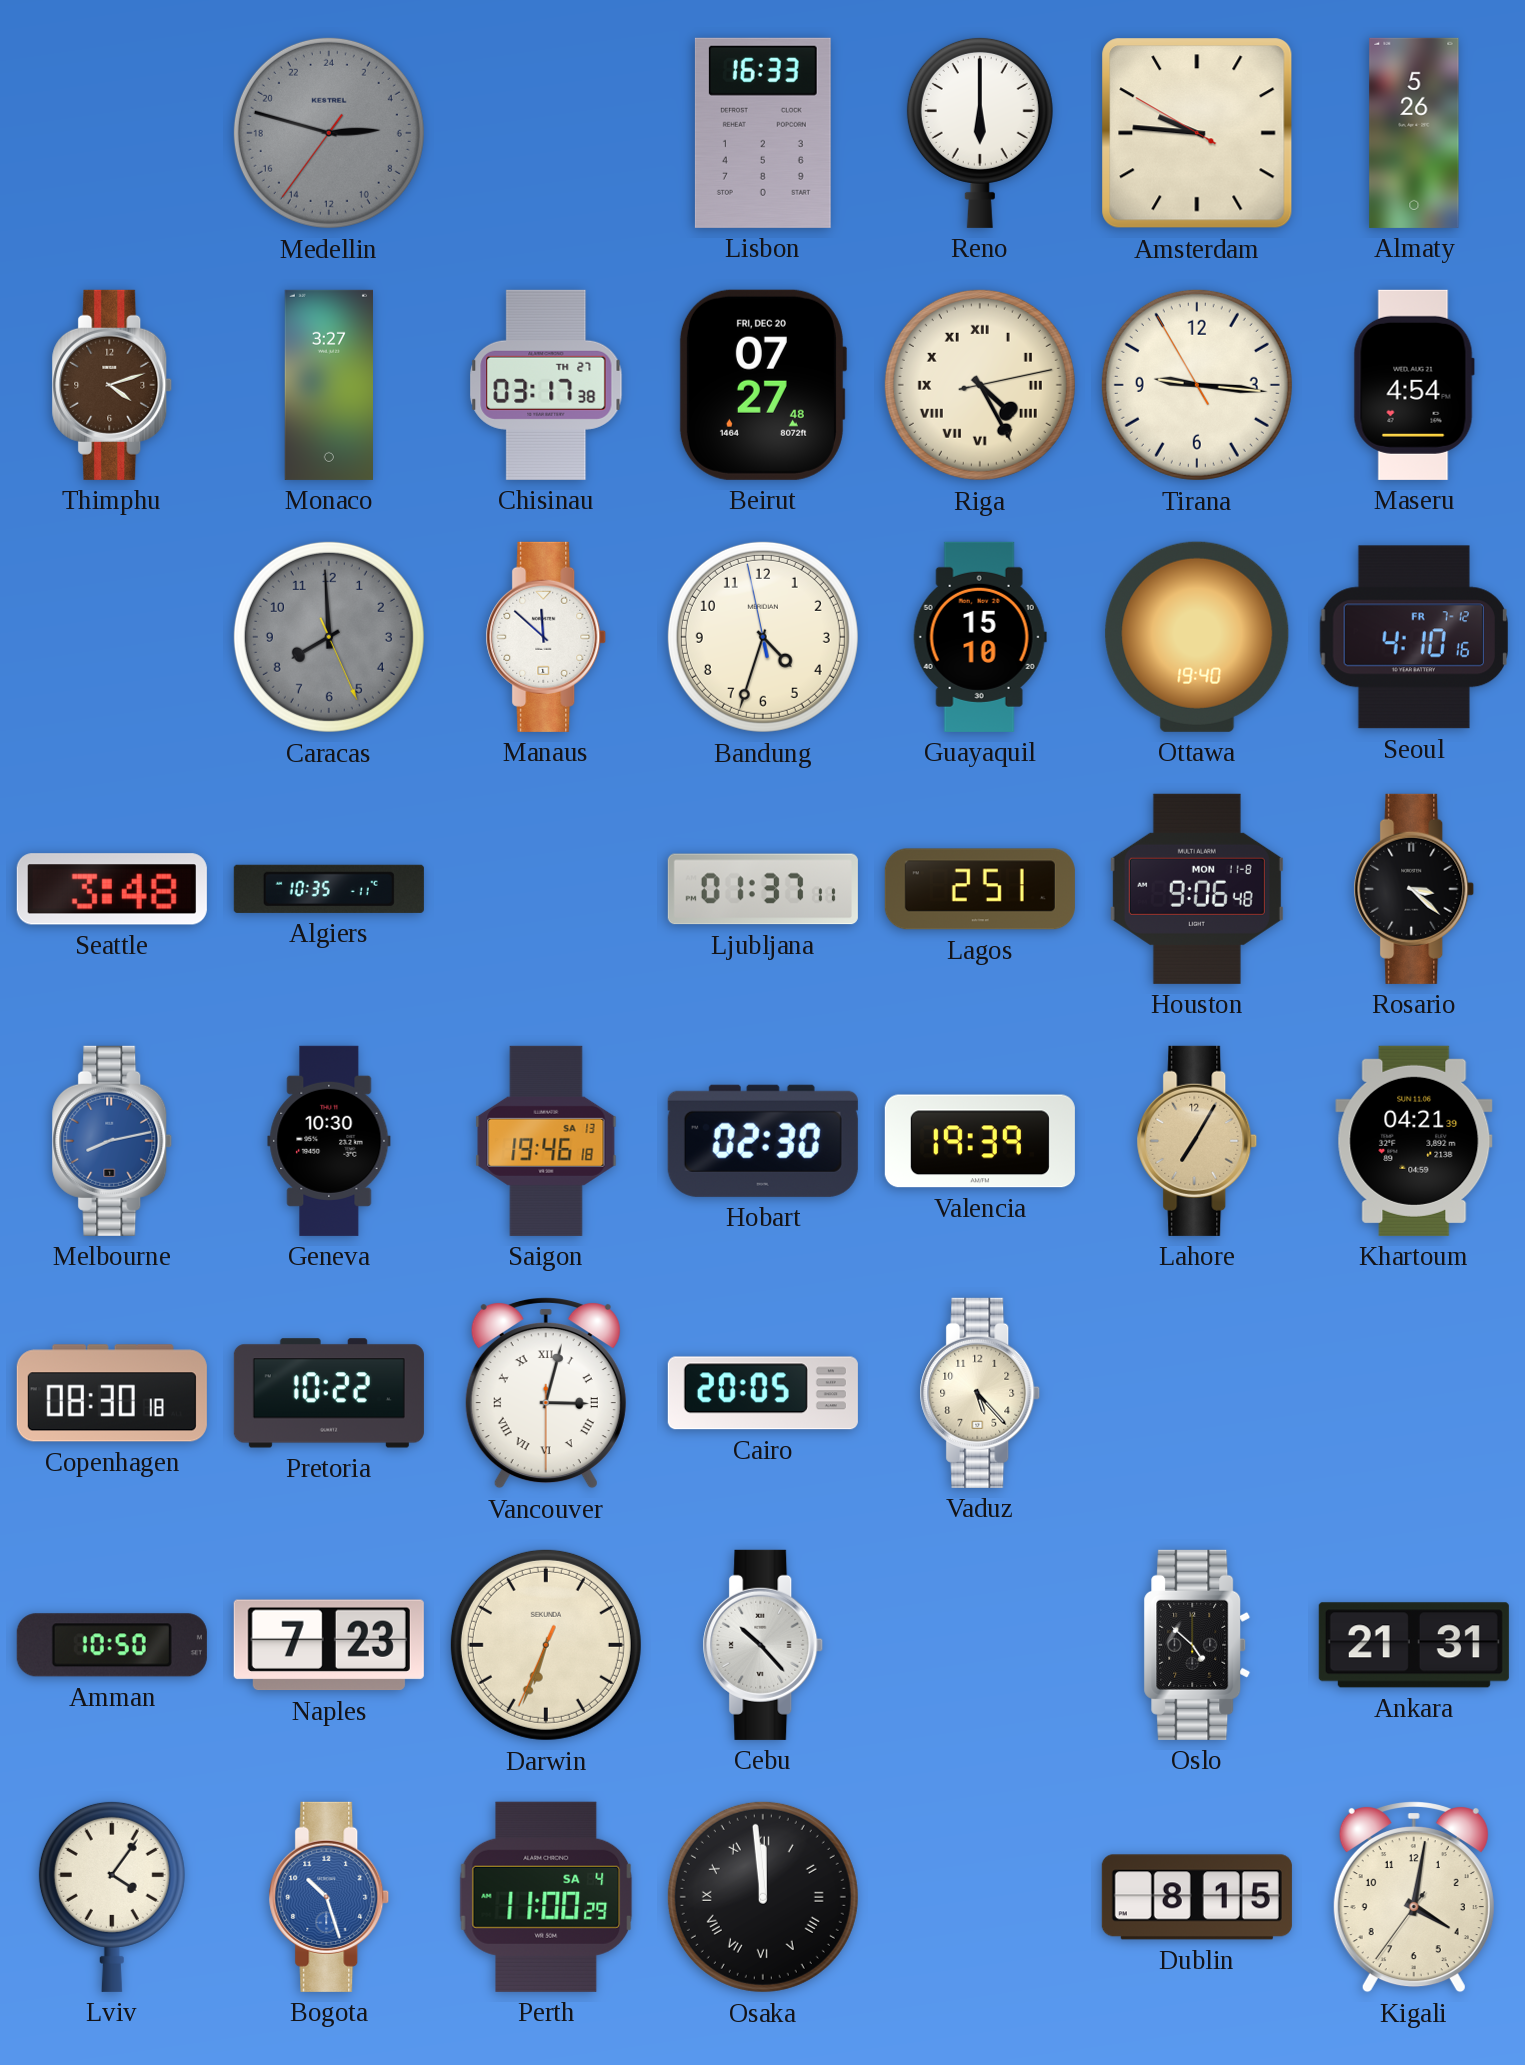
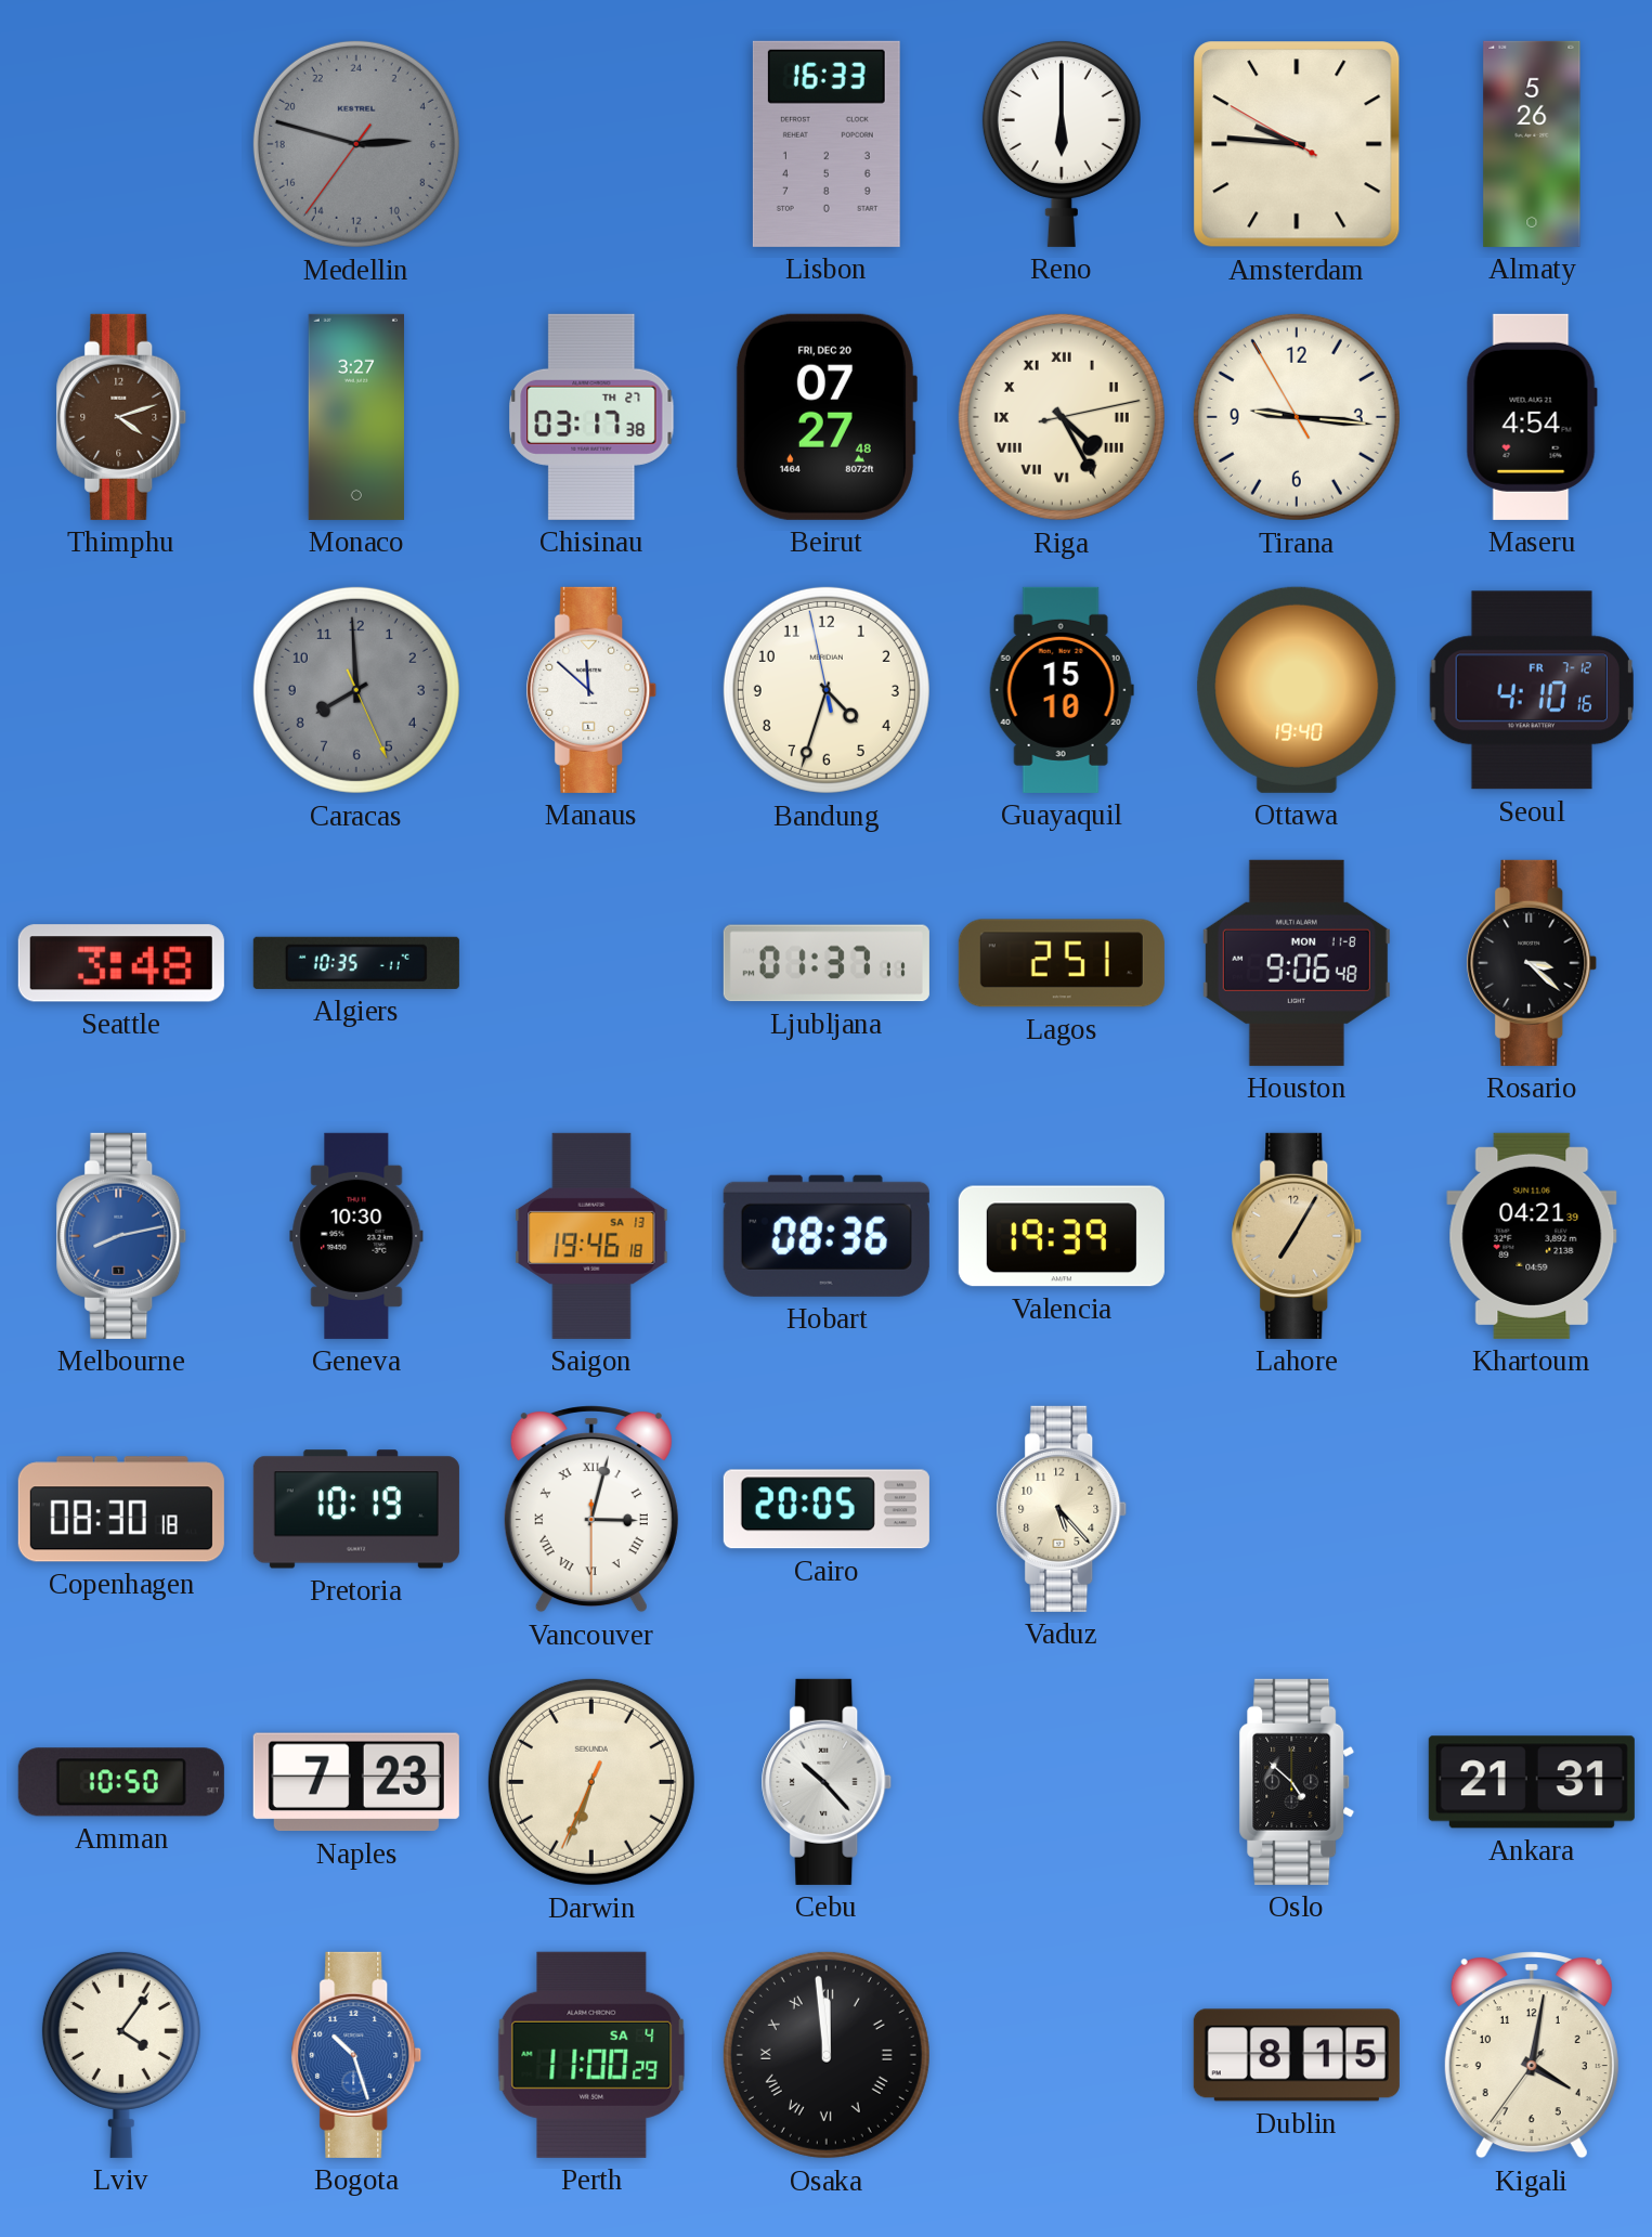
Hobart: 02:30 -> 08:36 (827, 1236)
Pretoria: 10:22 -> 10:19 (356, 1509)
